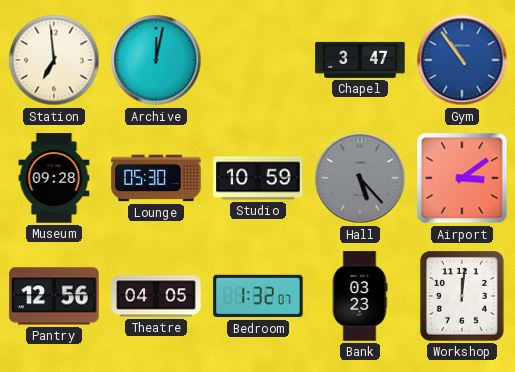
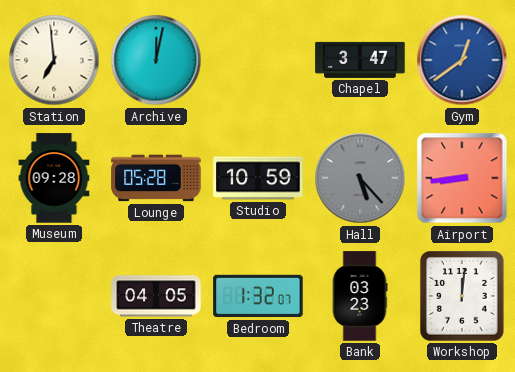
Gym: 10:54 -> 12:39 (462, 60)
Lounge: 05:30 -> 05:28 (156, 178)
Airport: 3:09 -> 8:44 (462, 178)
Pantry: 12:56 -> none (54, 296)
